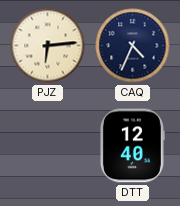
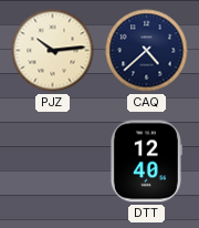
PJZ: 6:14 -> 10:14 (53, 51)
CAQ: 4:34 -> 4:38 (147, 51)
